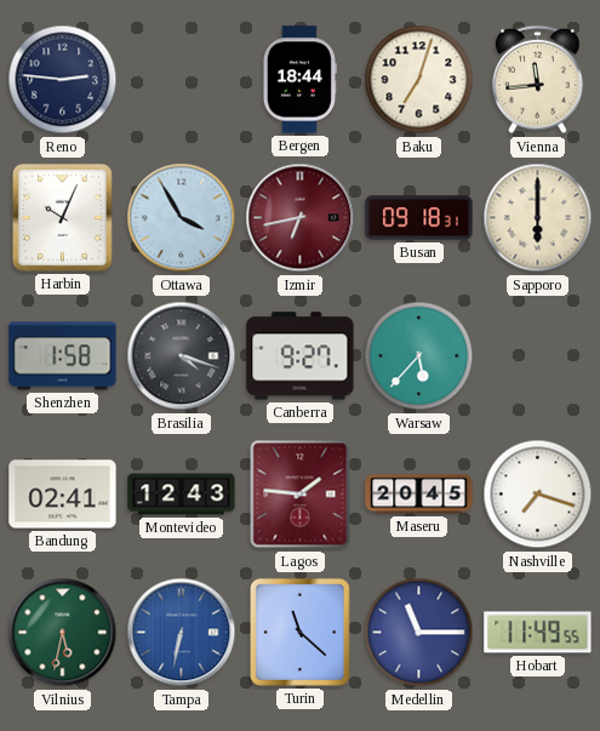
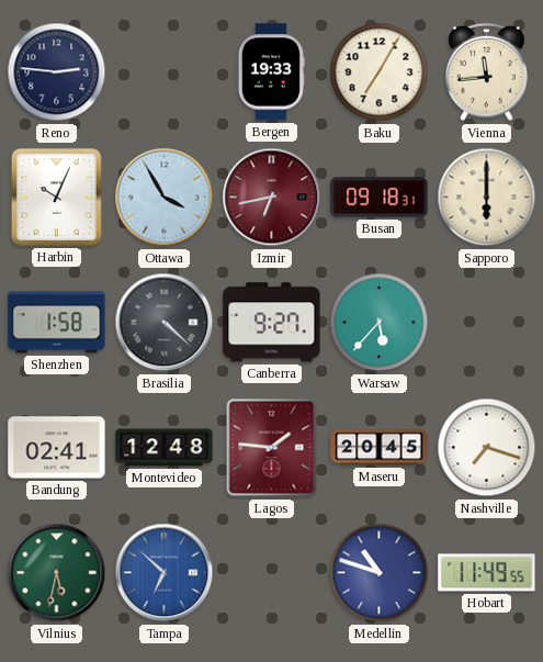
Bergen: 18:44 -> 19:33 (271, 72)
Baku: 7:03 -> 7:05 (380, 72)
Brasilia: 4:18 -> 4:22 (165, 323)
Montevideo: 12:43 -> 12:48 (165, 448)
Tampa: 6:32 -> 6:52 (165, 573)
Turin: 11:22 -> none (299, 632)
Medellin: 11:15 -> 10:48 (380, 573)
